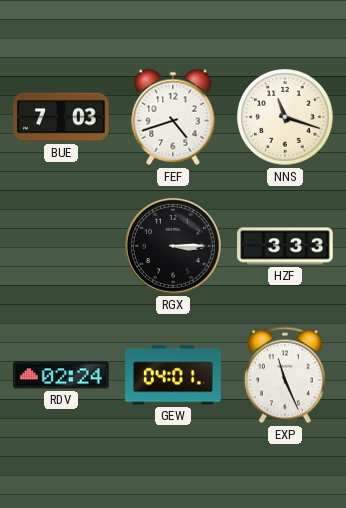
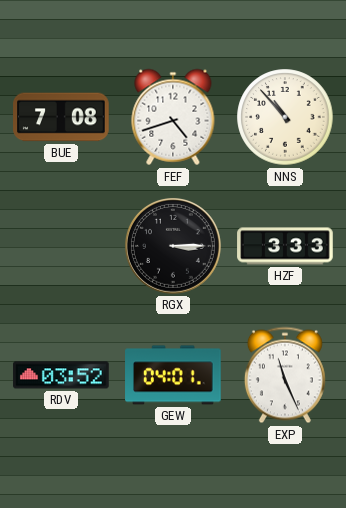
BUE: 7:03 -> 7:08 (61, 117)
NNS: 11:18 -> 10:53 (285, 117)
RDV: 02:24 -> 03:52 (61, 375)
